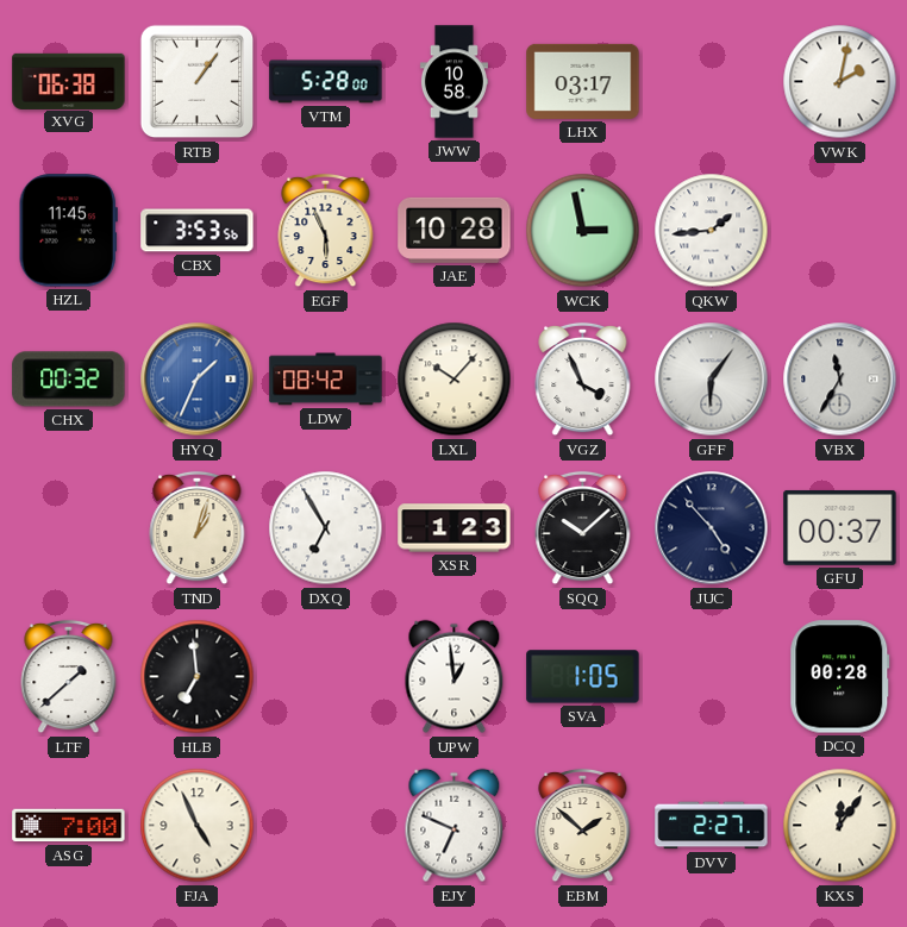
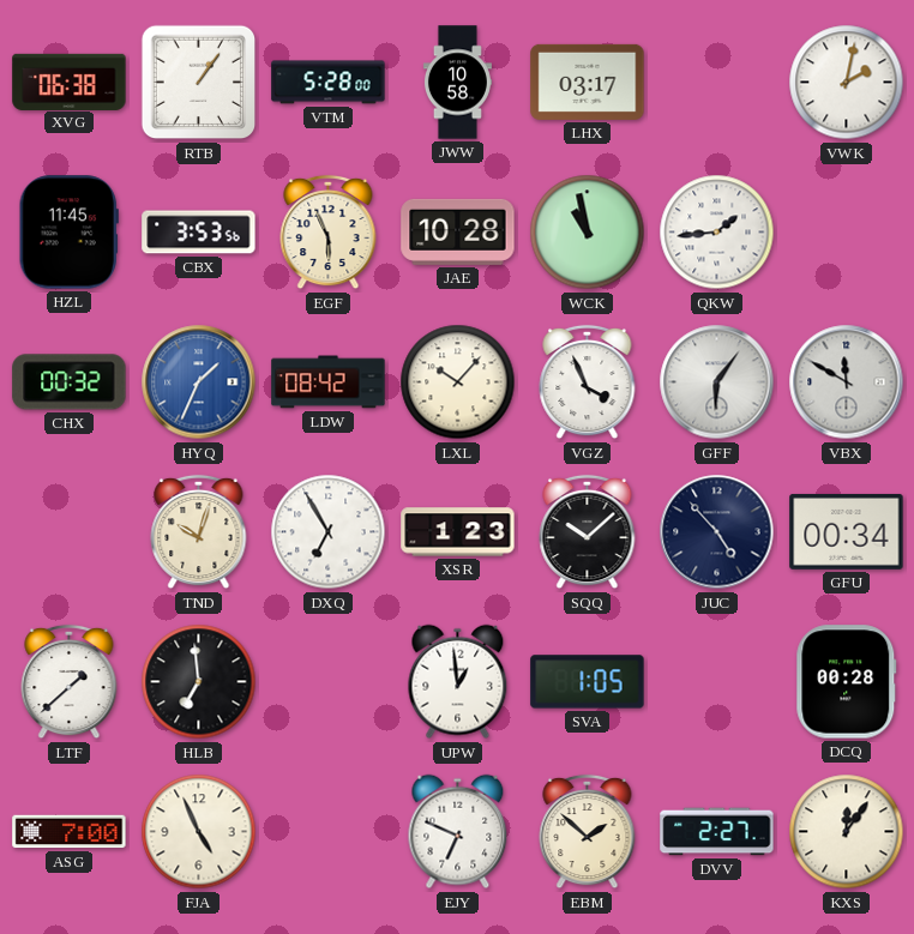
WCK: 2:58 -> 10:58 (588, 233)
VBX: 11:35 -> 11:50 (847, 382)
TND: 1:03 -> 10:03 (199, 532)
GFU: 00:37 -> 00:34 (847, 531)
